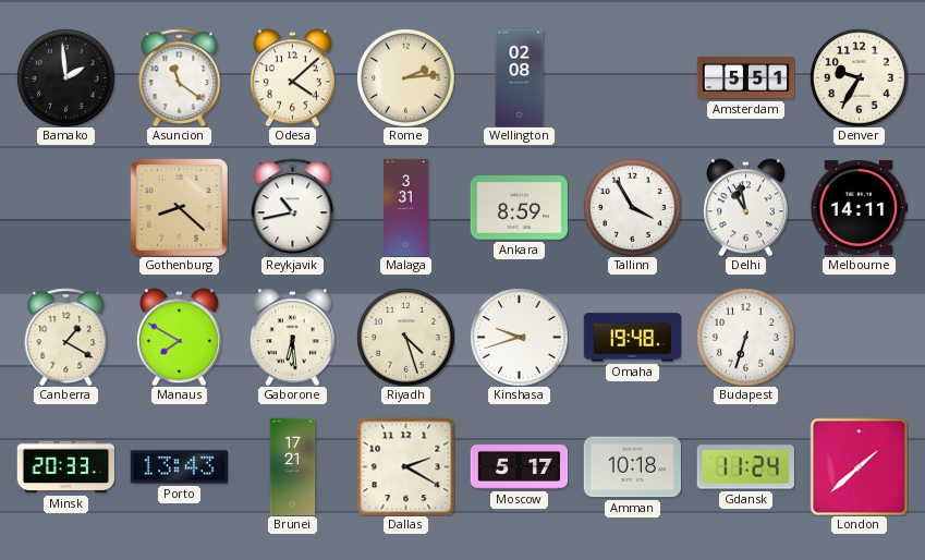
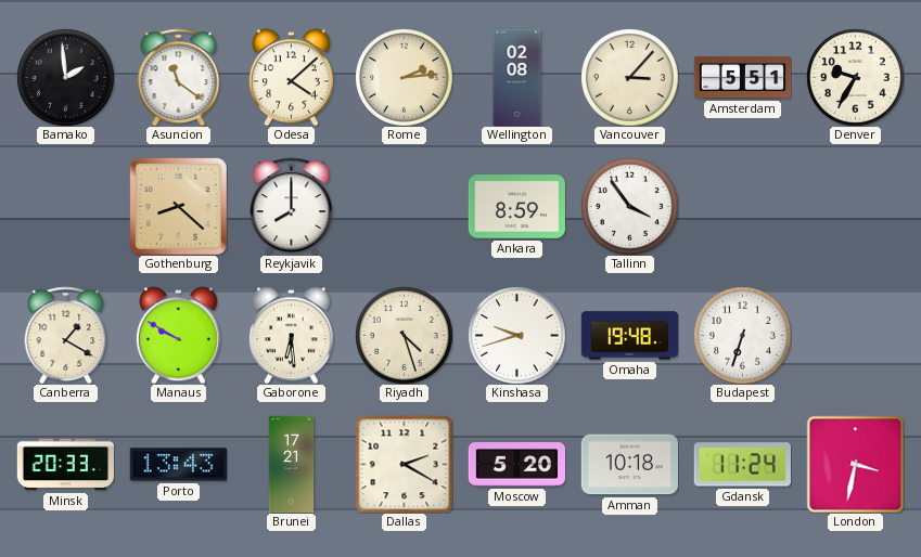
Vancouver: none -> 3:07 (629, 77)
Reykjavik: 10:43 -> 8:00 (292, 206)
Malaga: 3:31 -> none (406, 207)
Tallinn: 3:55 -> 3:54 (629, 206)
Delhi: 10:58 -> none (745, 207)
Melbourne: 14:11 -> none (859, 207)
Manaus: 7:50 -> 9:50 (178, 335)
Moscow: 5:17 -> 5:20 (516, 465)
London: 1:38 -> 3:32 (855, 464)
